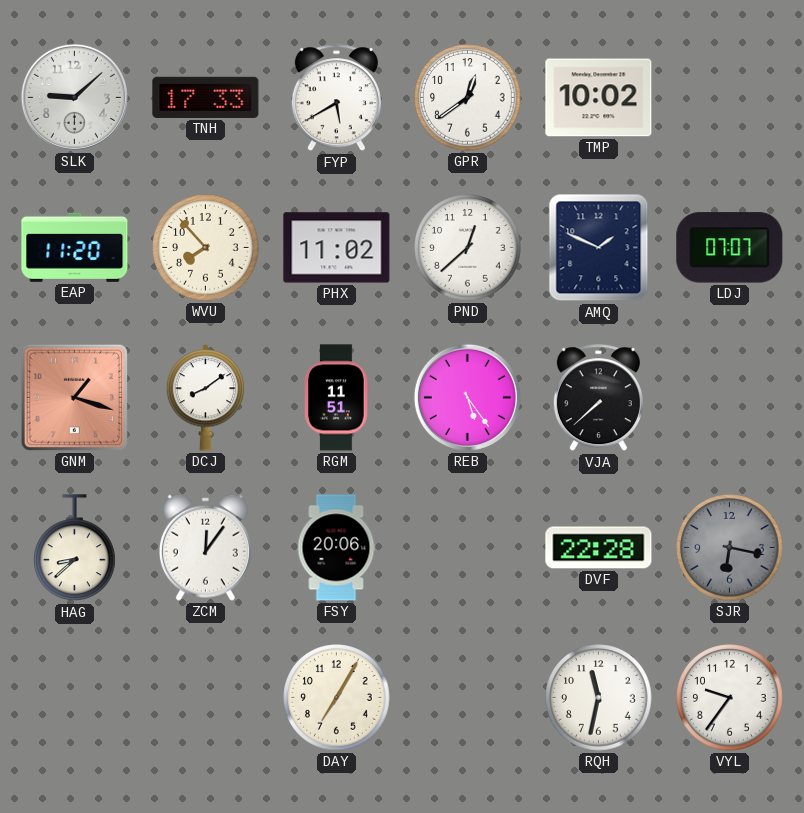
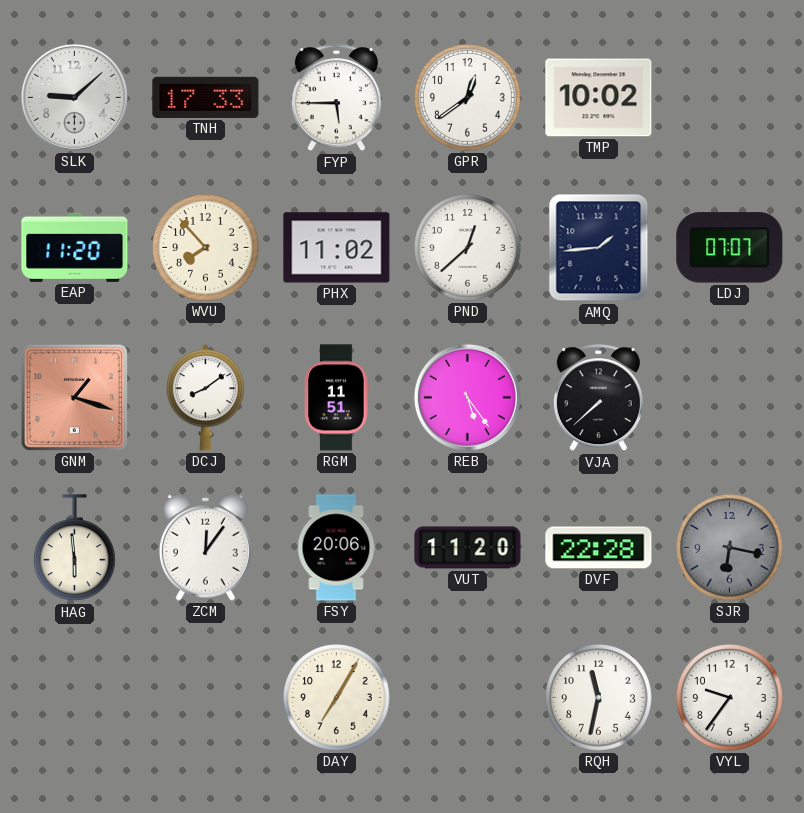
FYP: 5:40 -> 5:45 (336, 98)
AMQ: 1:49 -> 1:44 (599, 248)
HAG: 8:38 -> 5:59 (75, 548)
VUT: none -> 11:20 (468, 548)
